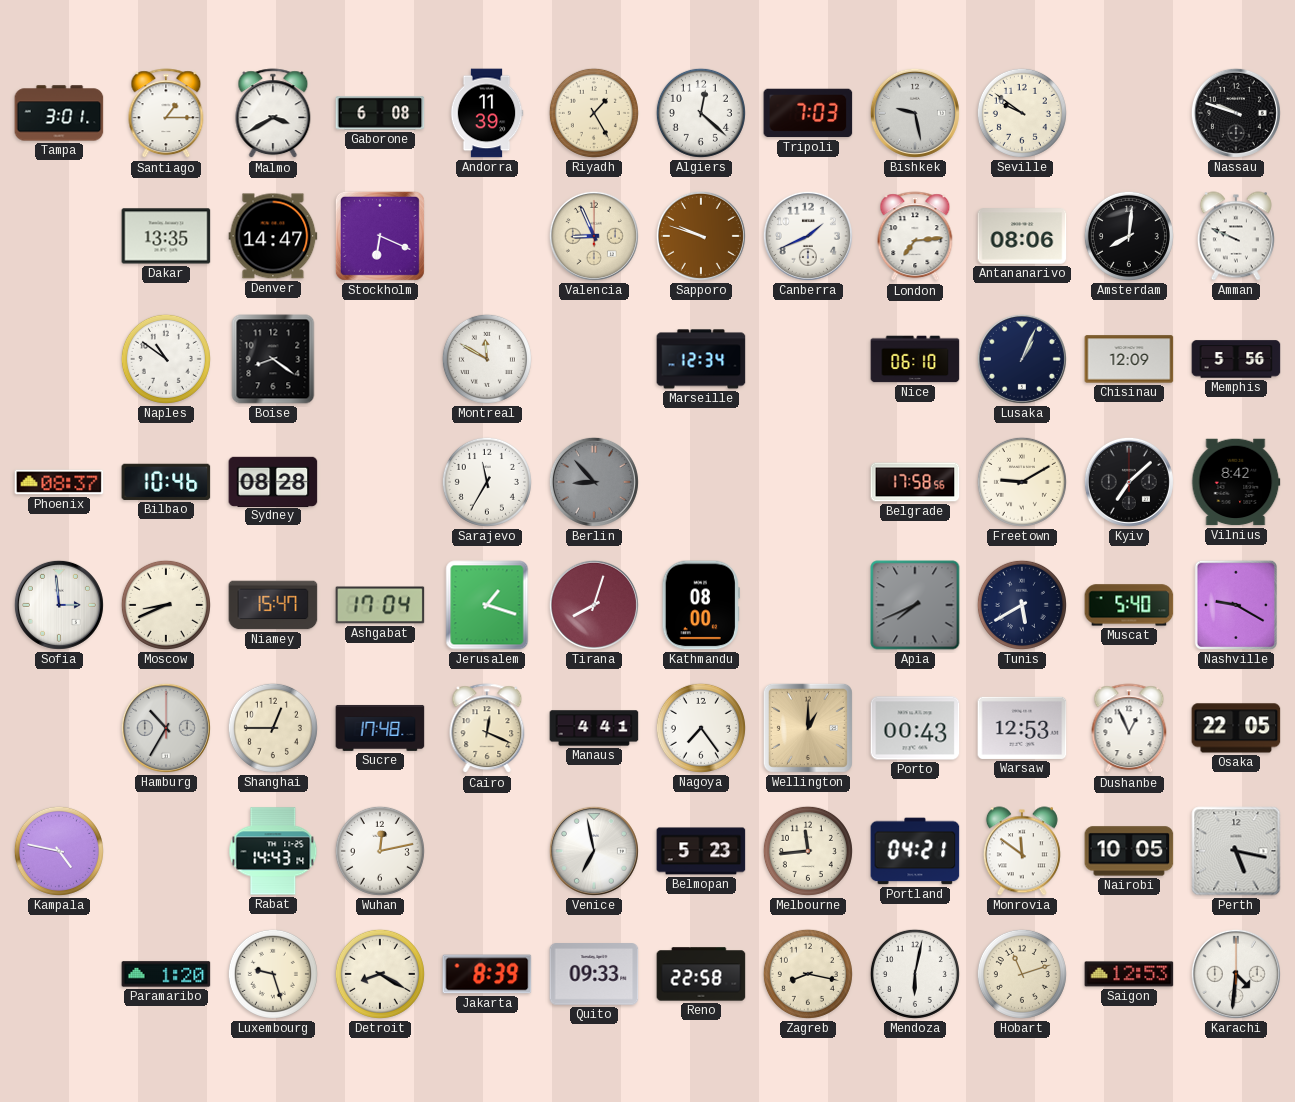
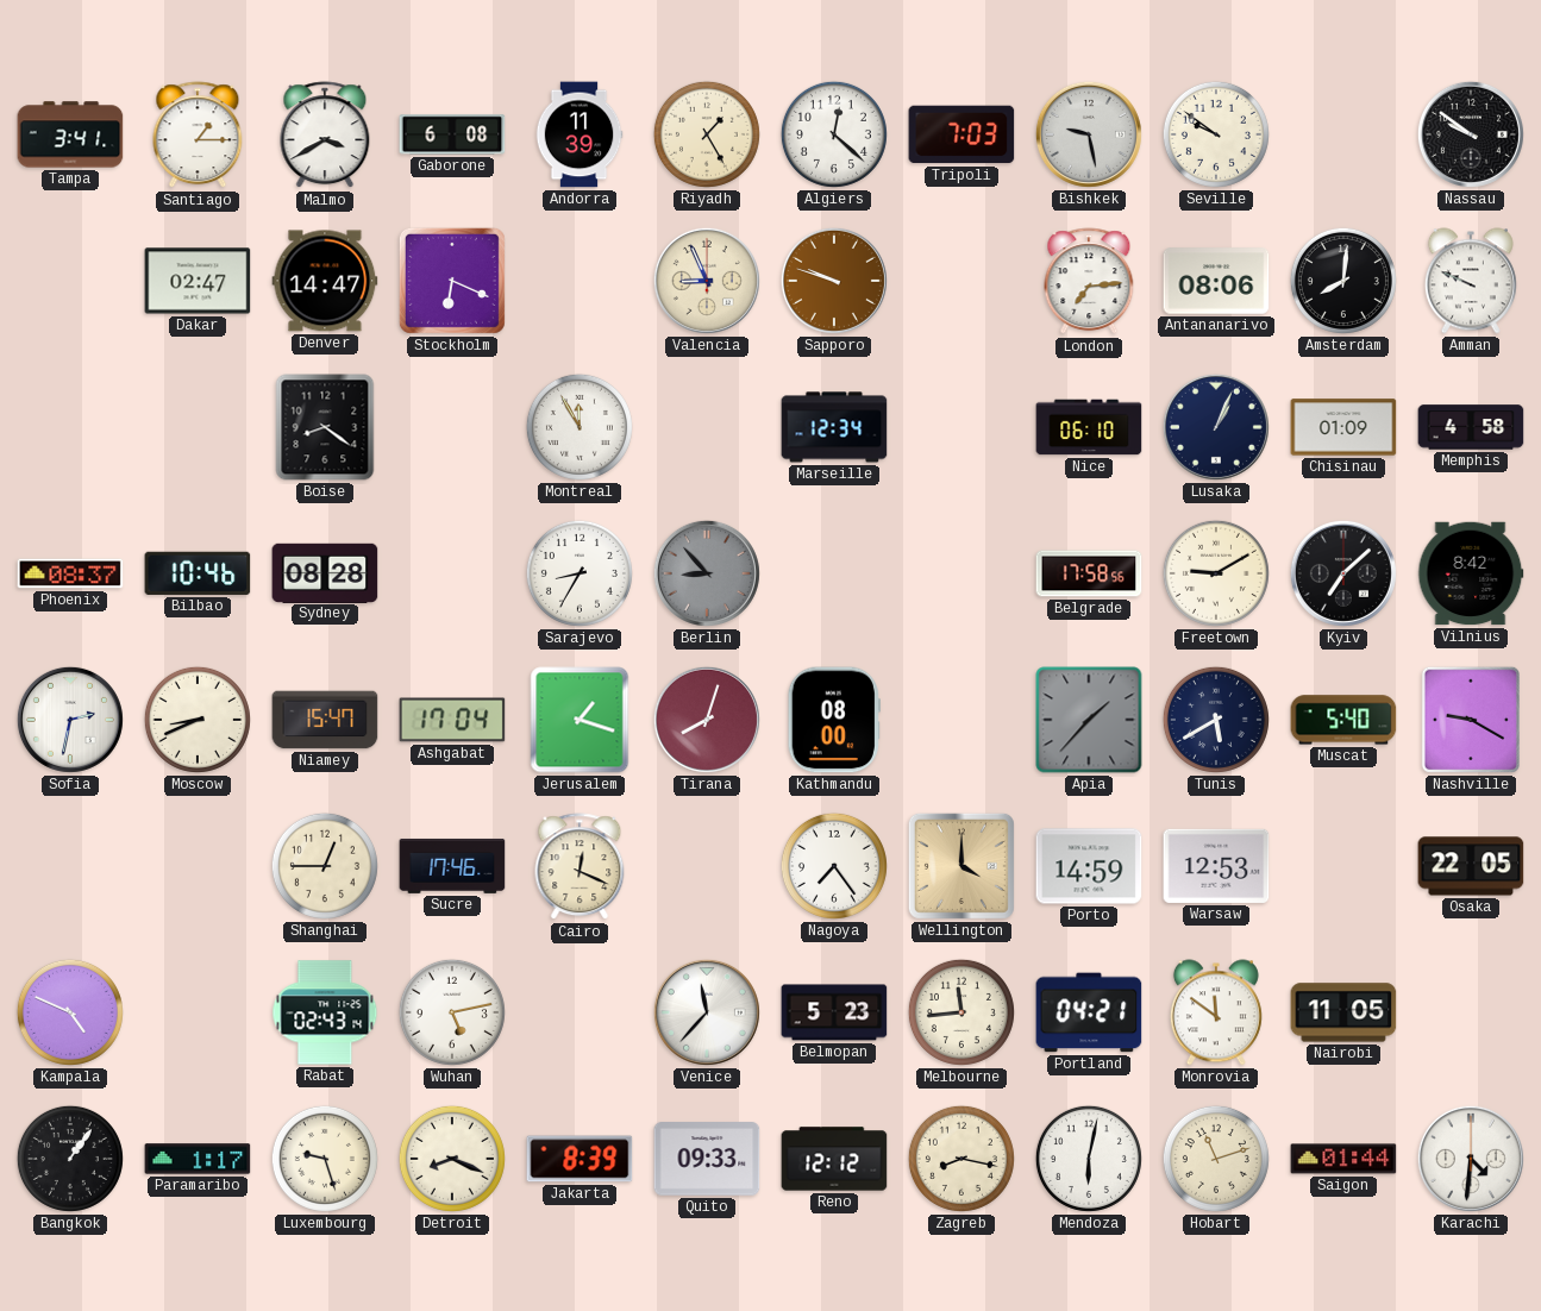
Tampa: 3:01 -> 3:41 (70, 134)
Nassau: 9:48 -> 9:51 (1471, 134)
Dakar: 13:35 -> 02:47 (198, 281)
Canberra: 1:41 -> none (808, 236)
Naples: 10:51 -> none (166, 359)
Montreal: 11:50 -> 11:55 (580, 427)
Chisinau: 12:09 -> 01:09 (1343, 427)
Memphis: 5:56 -> 4:58 (1471, 427)
Sarajevo: 11:35 -> 8:35 (580, 573)
Sofia: 2:59 -> 2:32 (70, 720)
Apia: 7:41 -> 1:37 (1089, 720)
Hamburg: 10:35 -> none (166, 728)
Sucre: 17:48 -> 17:46 (452, 866)
Manaus: 4:41 -> none (594, 728)
Wellington: 1:00 -> 4:00 (961, 866)
Porto: 00:43 -> 14:59 (1089, 866)
Dushanbe: 12:56 -> none (1129, 729)
Kampala: 4:47 -> 4:49 (70, 1012)
Rabat: 14:43 -> 02:43 (325, 1012)
Wuhan: 12:13 -> 5:13 (452, 1012)
Venice: 6:58 -> 11:37 (707, 1012)
Nairobi: 10:05 -> 11:05 (1343, 1012)
Perth: 5:17 -> none (1236, 851)
Bangkok: none -> 1:06 (70, 1159)
Paramaribo: 1:20 -> 1:17 (198, 1159)
Detroit: 8:20 -> 8:19 (452, 1159)
Reno: 22:58 -> 12:12 (834, 1159)
Saigon: 12:53 -> 01:44 (1343, 1159)
